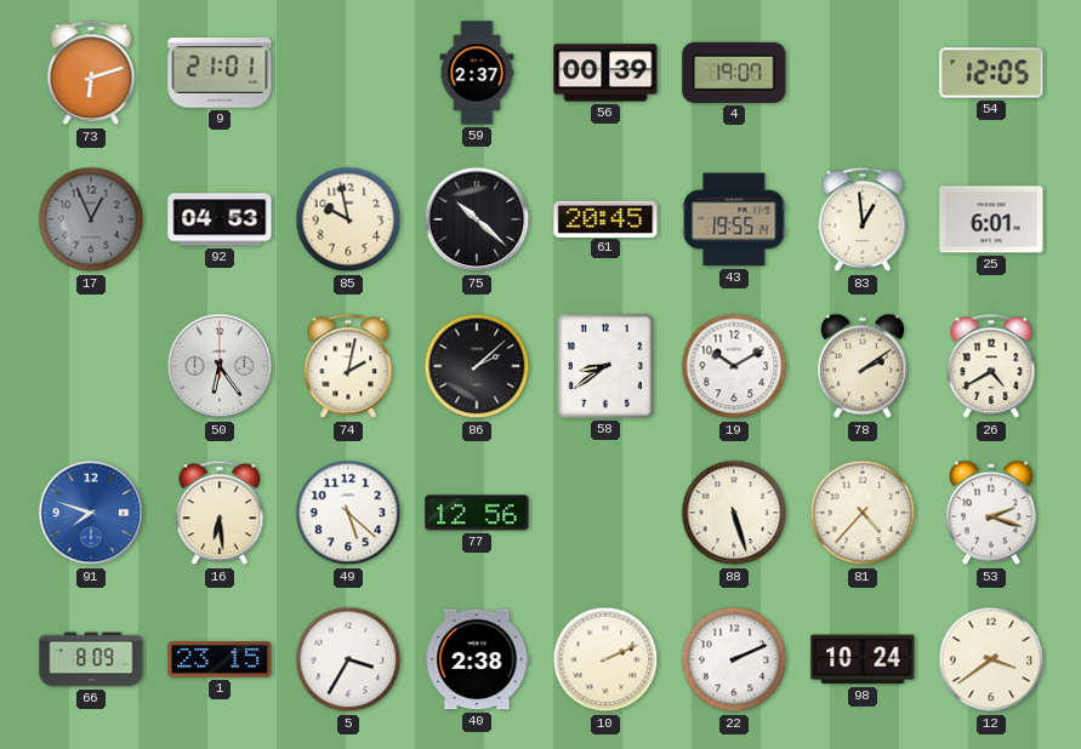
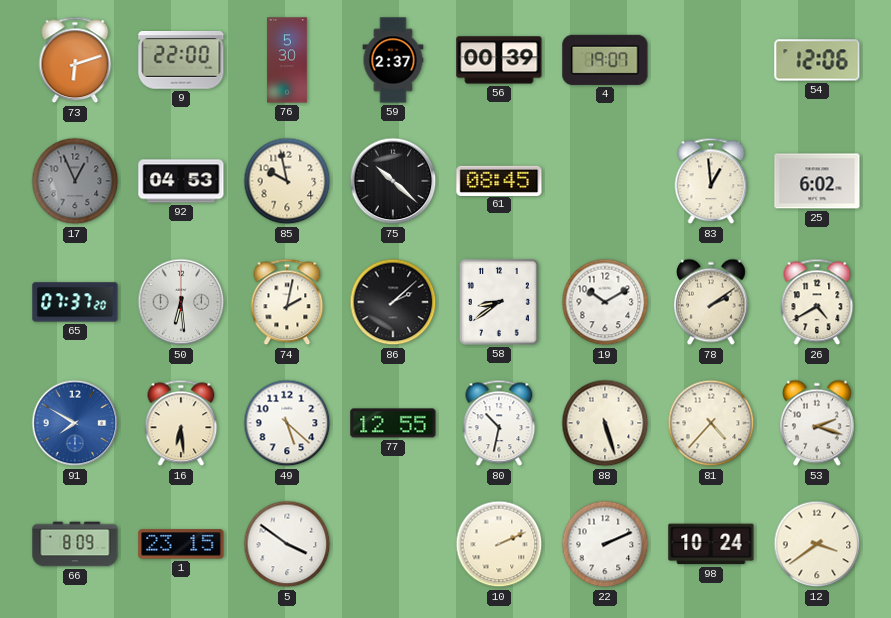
9: 21:01 -> 22:00 (181, 61)
76: none -> 5:30 (287, 60)
54: 12:05 -> 12:06 (817, 60)
61: 20:45 -> 08:45 (499, 180)
43: 19:55 -> none (734, 219)
25: 6:01 -> 6:02 (817, 181)
65: none -> 07:37 (75, 302)
50: 6:24 -> 6:29 (181, 302)
91: 7:48 -> 7:50 (75, 423)
77: 12:56 -> 12:55 (393, 423)
80: none -> 10:32 (499, 423)
5: 3:35 -> 3:51 (287, 544)
40: 2:38 -> none (477, 659)
